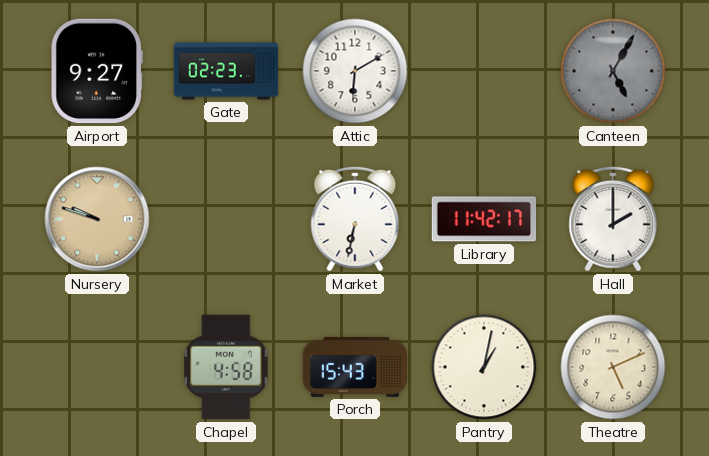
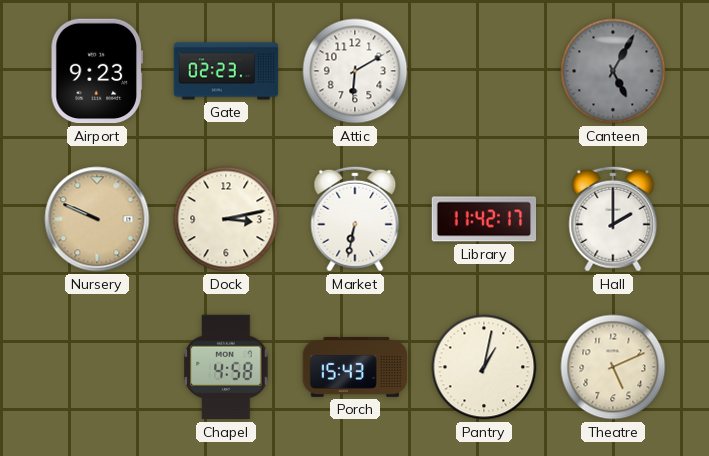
Airport: 9:27 -> 9:23 (97, 71)
Nursery: 9:48 -> 9:49 (97, 219)
Dock: none -> 3:13 (226, 219)
